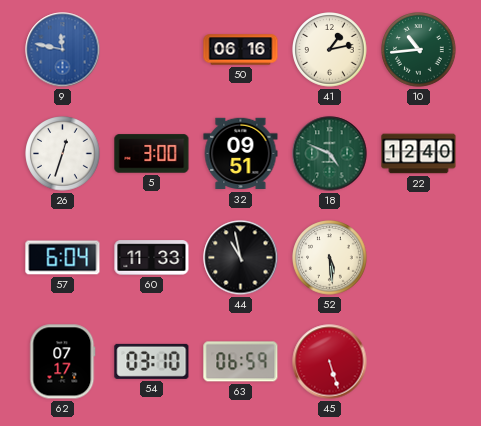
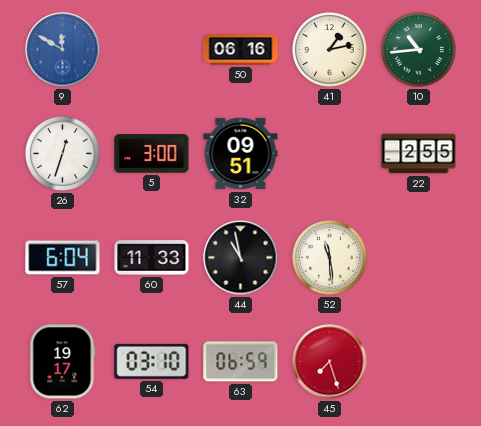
9: 11:47 -> 11:50 (63, 50)
18: 4:49 -> none (330, 154)
22: 12:40 -> 2:55 (419, 154)
52: 5:29 -> 11:29 (330, 258)
62: 07:17 -> 19:17 (63, 362)
45: 5:27 -> 7:27 (330, 362)
